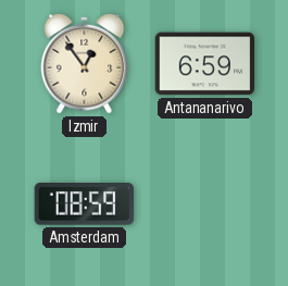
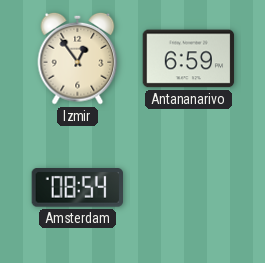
Amsterdam: 08:59 -> 08:54 (77, 188)
